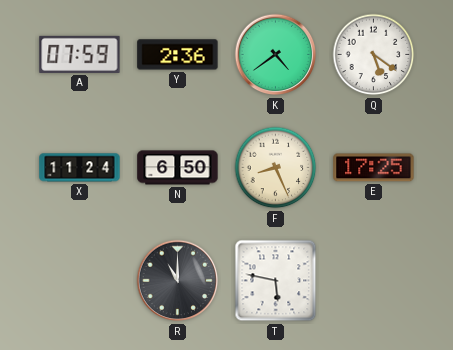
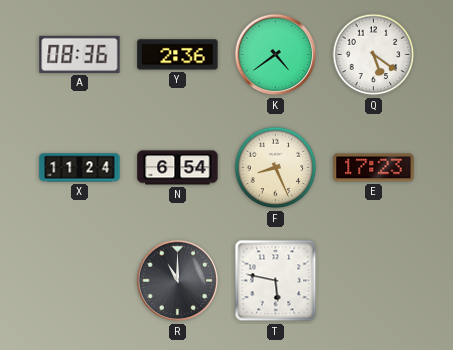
A: 07:59 -> 08:36 (80, 54)
N: 6:50 -> 6:54 (178, 168)
E: 17:25 -> 17:23 (374, 168)
